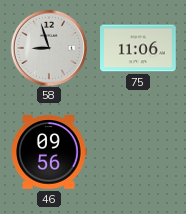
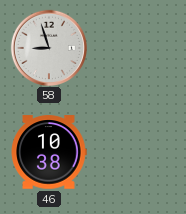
75: 11:06 -> none (138, 48)
46: 09:56 -> 10:38 (49, 152)
